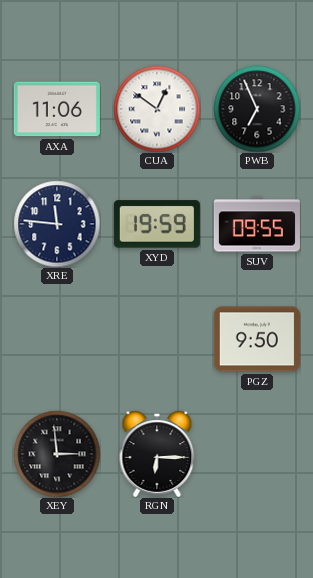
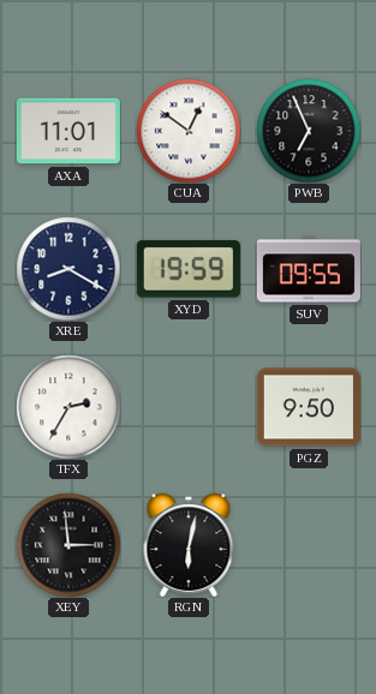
AXA: 11:06 -> 11:01 (68, 131)
XRE: 11:46 -> 8:20 (68, 269)
TFX: none -> 2:35 (68, 407)
RGN: 6:15 -> 6:02 (189, 545)
